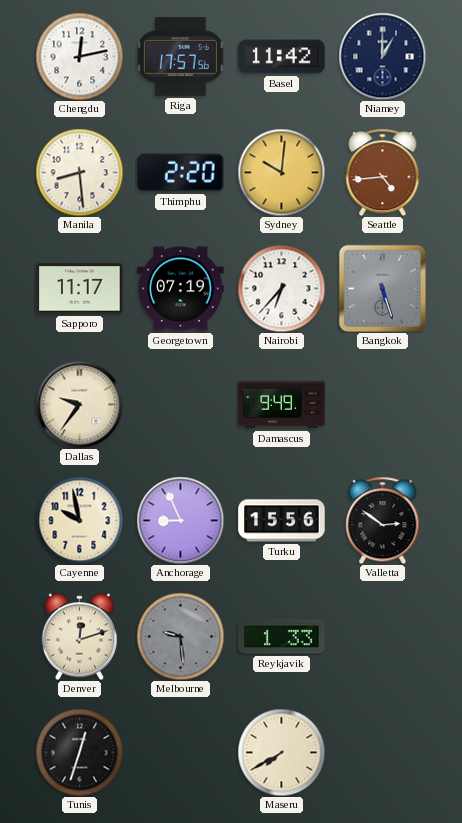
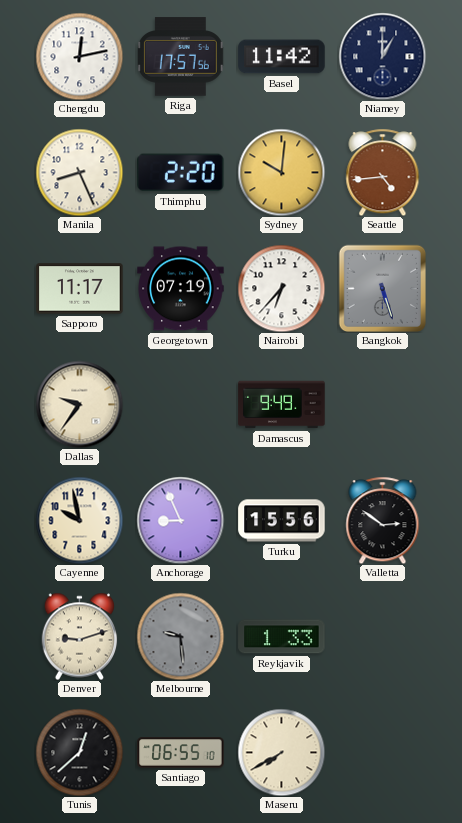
Manila: 8:29 -> 8:26 (79, 172)
Denver: 12:12 -> 9:12 (80, 636)
Tunis: 12:33 -> 12:38 (79, 752)
Santiago: none -> 06:55 (181, 753)
